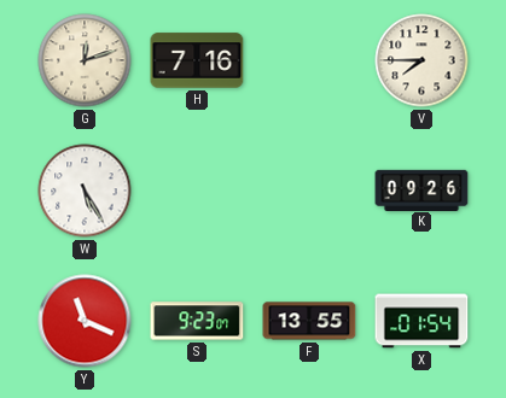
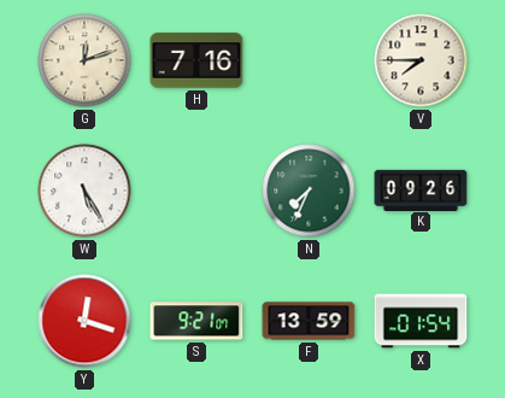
N: none -> 7:34 (309, 191)
Y: 11:19 -> 12:18 (84, 321)
S: 9:23 -> 9:21 (196, 321)
F: 13:55 -> 13:59 (309, 321)
